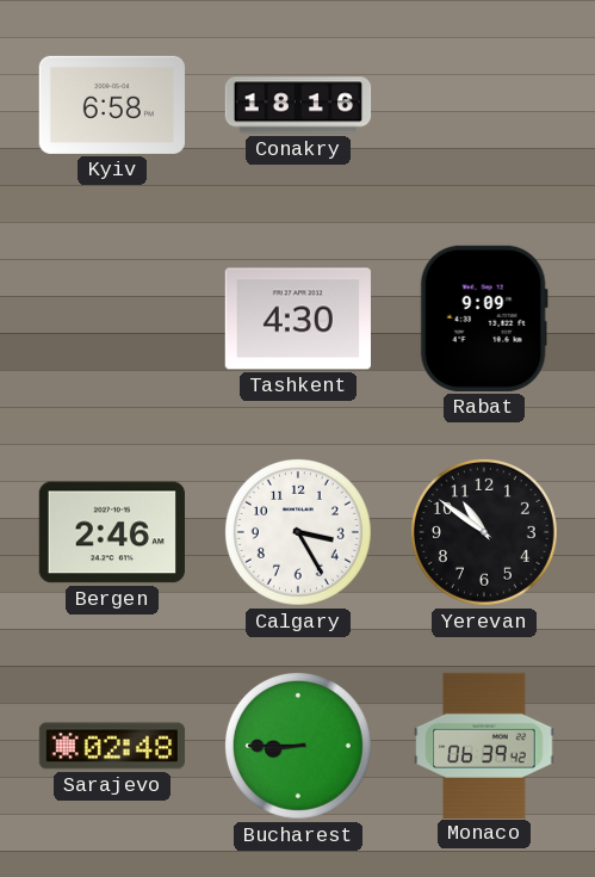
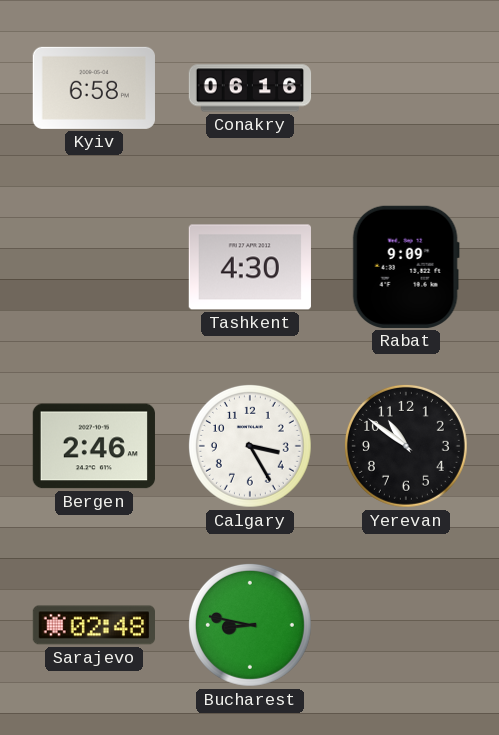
Conakry: 18:16 -> 06:16 (250, 88)
Bucharest: 8:45 -> 8:47 (250, 625)
Monaco: 06:39 -> none (484, 745)
